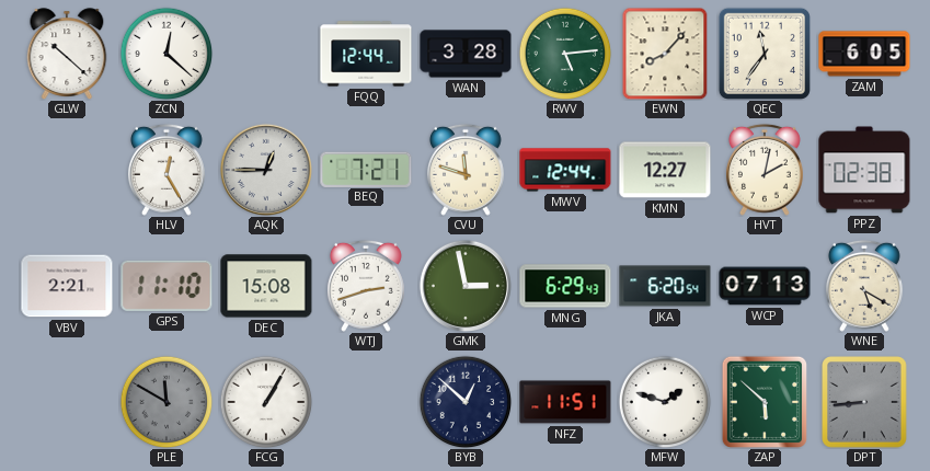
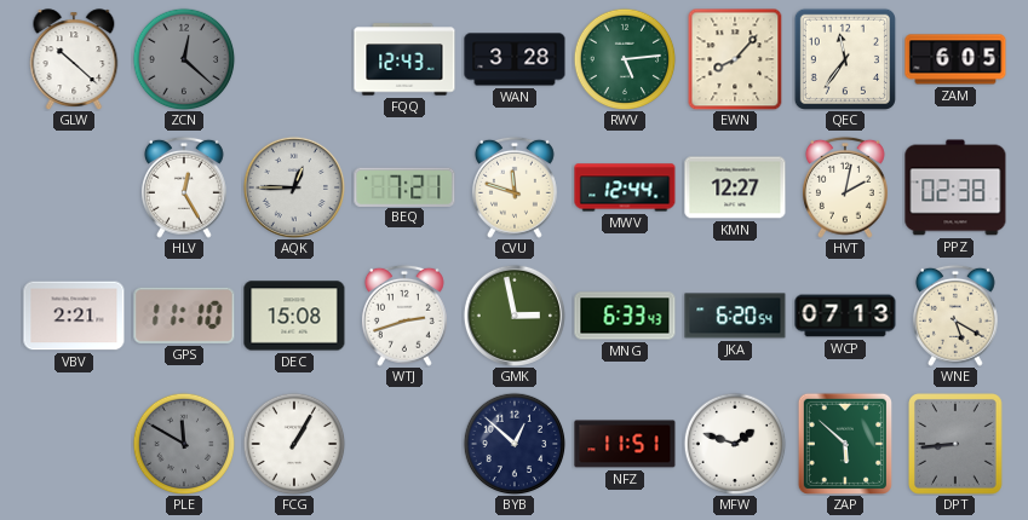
ZCN dial: white -> grey (184, 59)
FQQ: 12:44 -> 12:43 (404, 59)
MNG: 6:29 -> 6:33 (625, 316)
